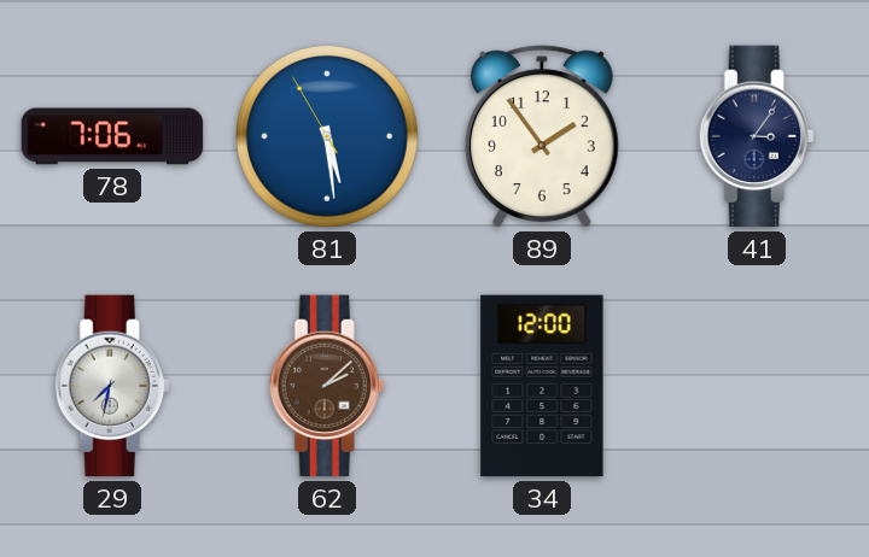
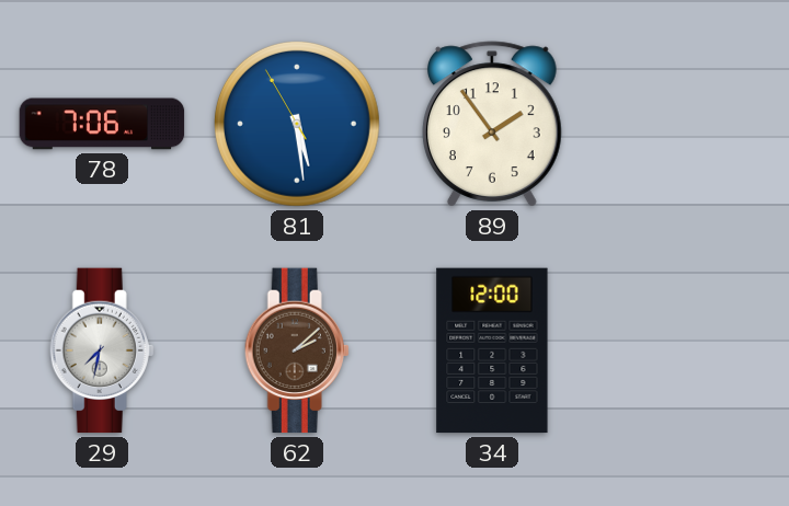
41: 3:06 -> none (757, 136)
